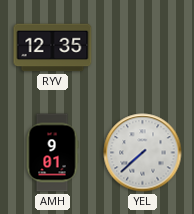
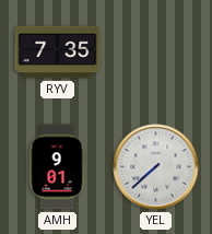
RYV: 12:35 -> 7:35 (58, 52)
